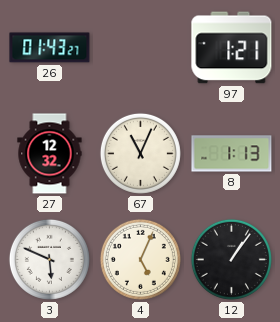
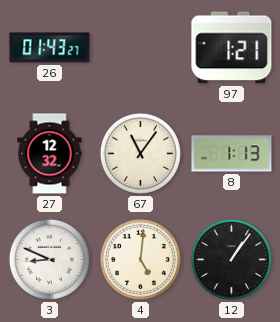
67: 11:04 -> 11:06 (140, 153)
3: 5:49 -> 8:49 (49, 259)
4: 5:04 -> 5:01 (140, 259)
